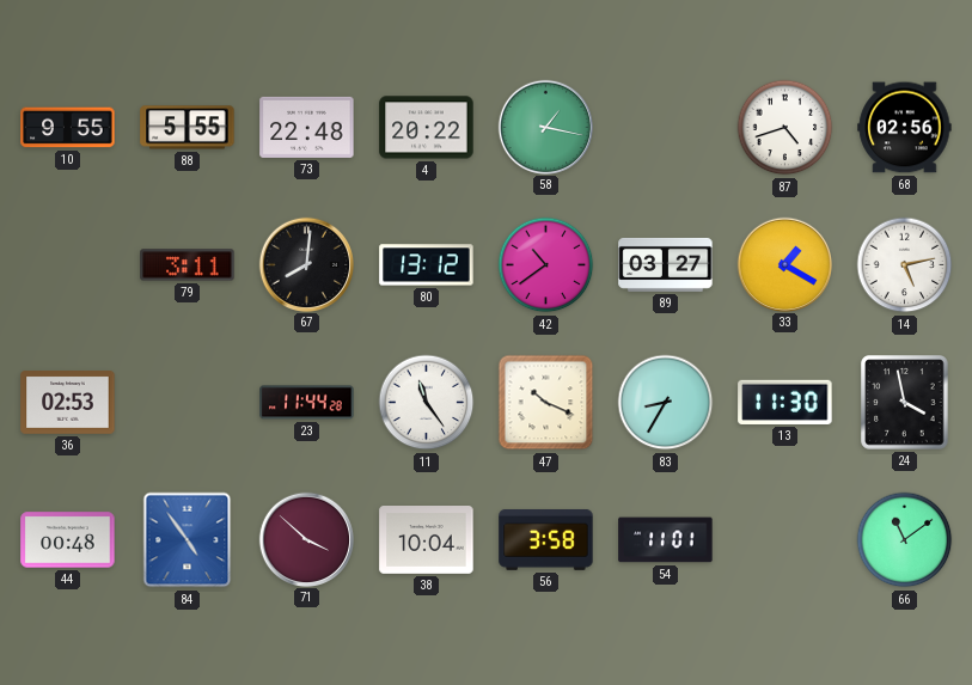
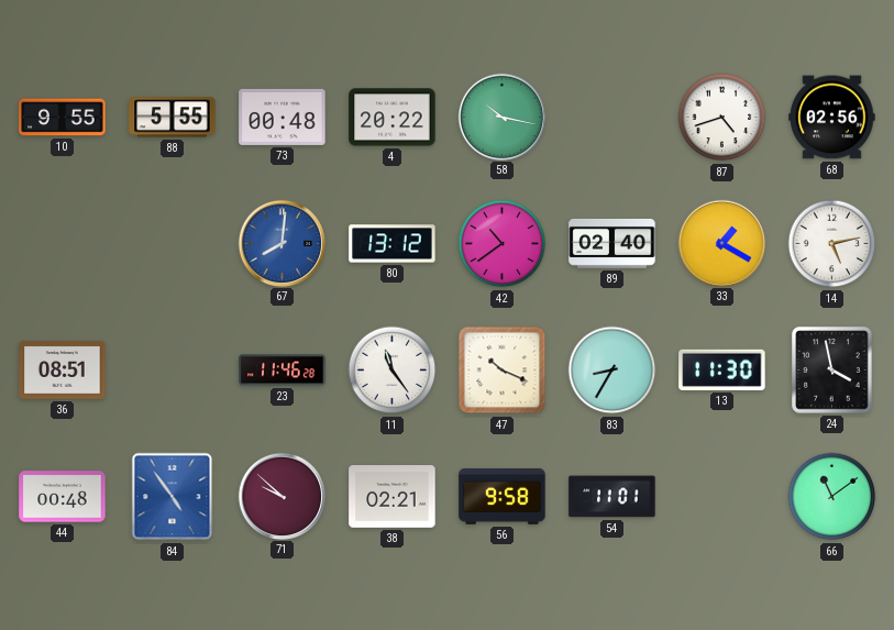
73: 22:48 -> 00:48 (283, 117)
58: 1:17 -> 10:17 (501, 117)
79: 3:11 -> none (188, 265)
67 dial: black -> blue (282, 243)
89: 03:27 -> 02:40 (612, 243)
36: 02:53 -> 08:51 (63, 371)
23: 11:44 -> 11:46 (283, 371)
71: 3:52 -> 9:52 (282, 496)
38: 10:04 -> 02:21 (393, 497)
56: 3:58 -> 9:58 (503, 496)
